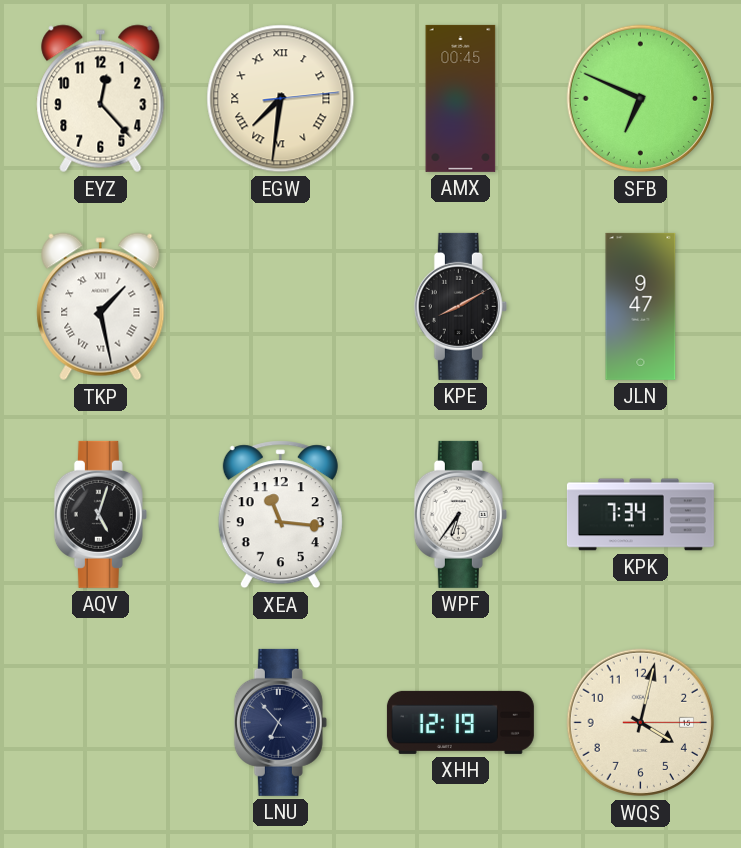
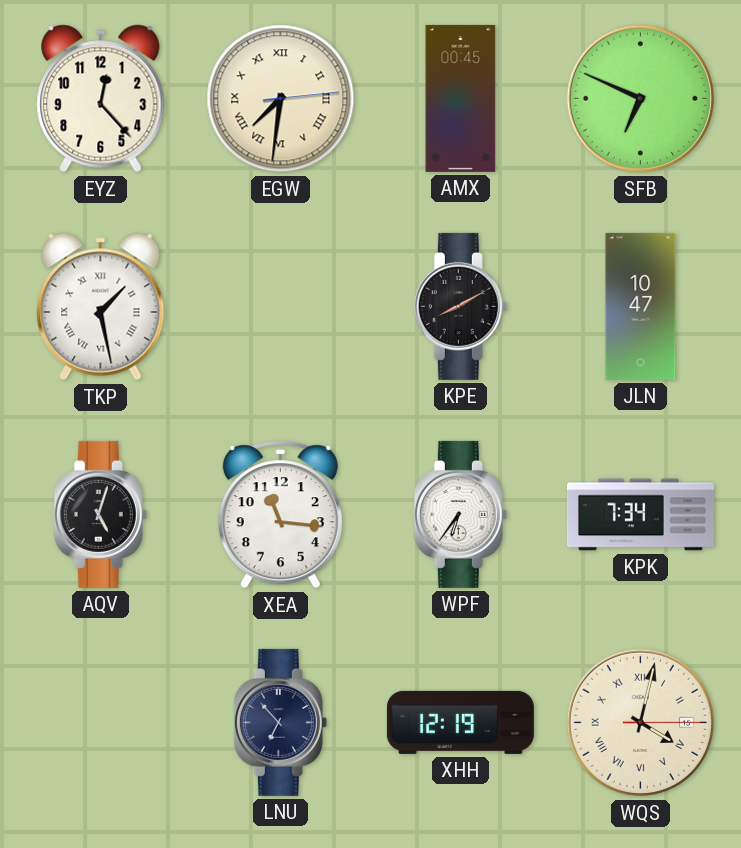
JLN: 9:47 -> 10:47 (641, 306)
WQS numerals: Arabic -> Roman (641, 723)
